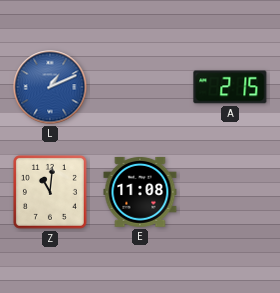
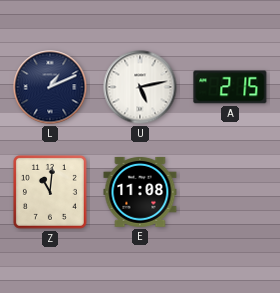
L dial: blue -> navy (50, 87)
U: none -> 5:13 (140, 87)
